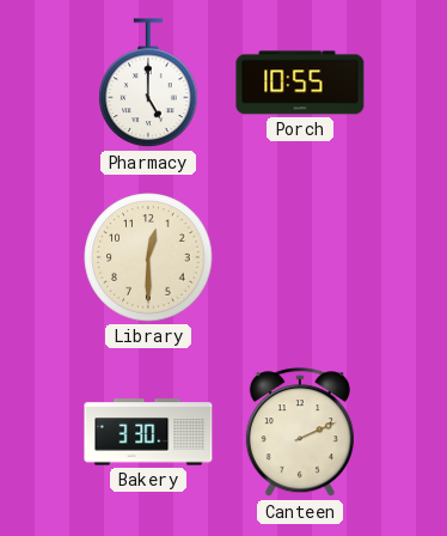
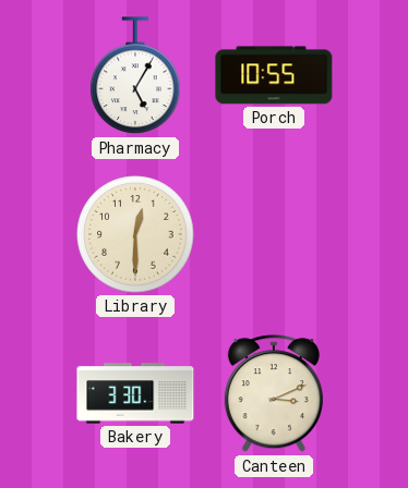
Pharmacy: 5:00 -> 5:05 (135, 76)
Canteen: 2:11 -> 3:11 (274, 394)
